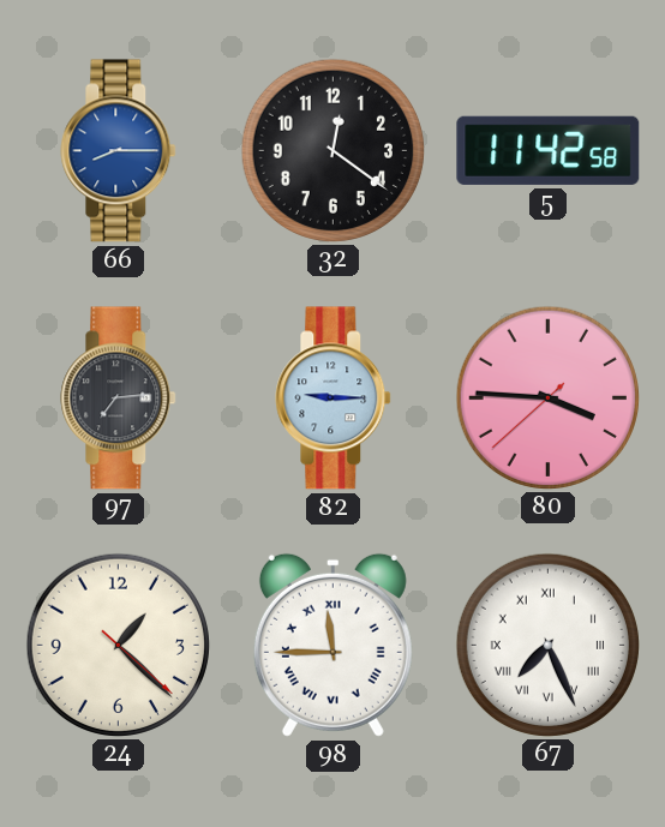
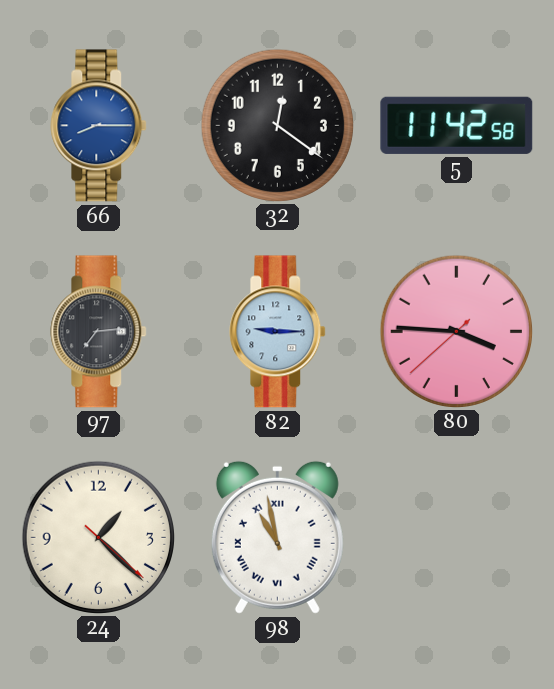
98: 11:45 -> 10:58 (277, 537)
67: 7:26 -> none (547, 645)
